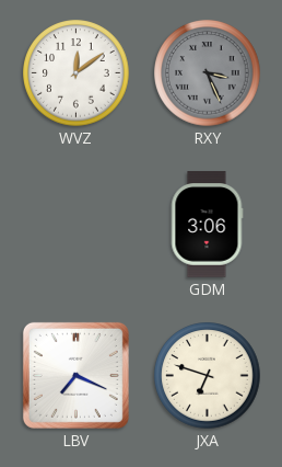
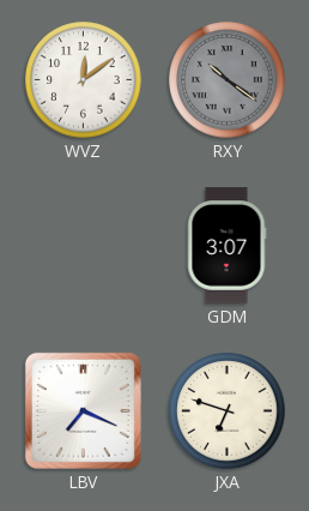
RXY: 3:26 -> 10:21 (228, 80)
GDM: 3:06 -> 3:07 (226, 246)
